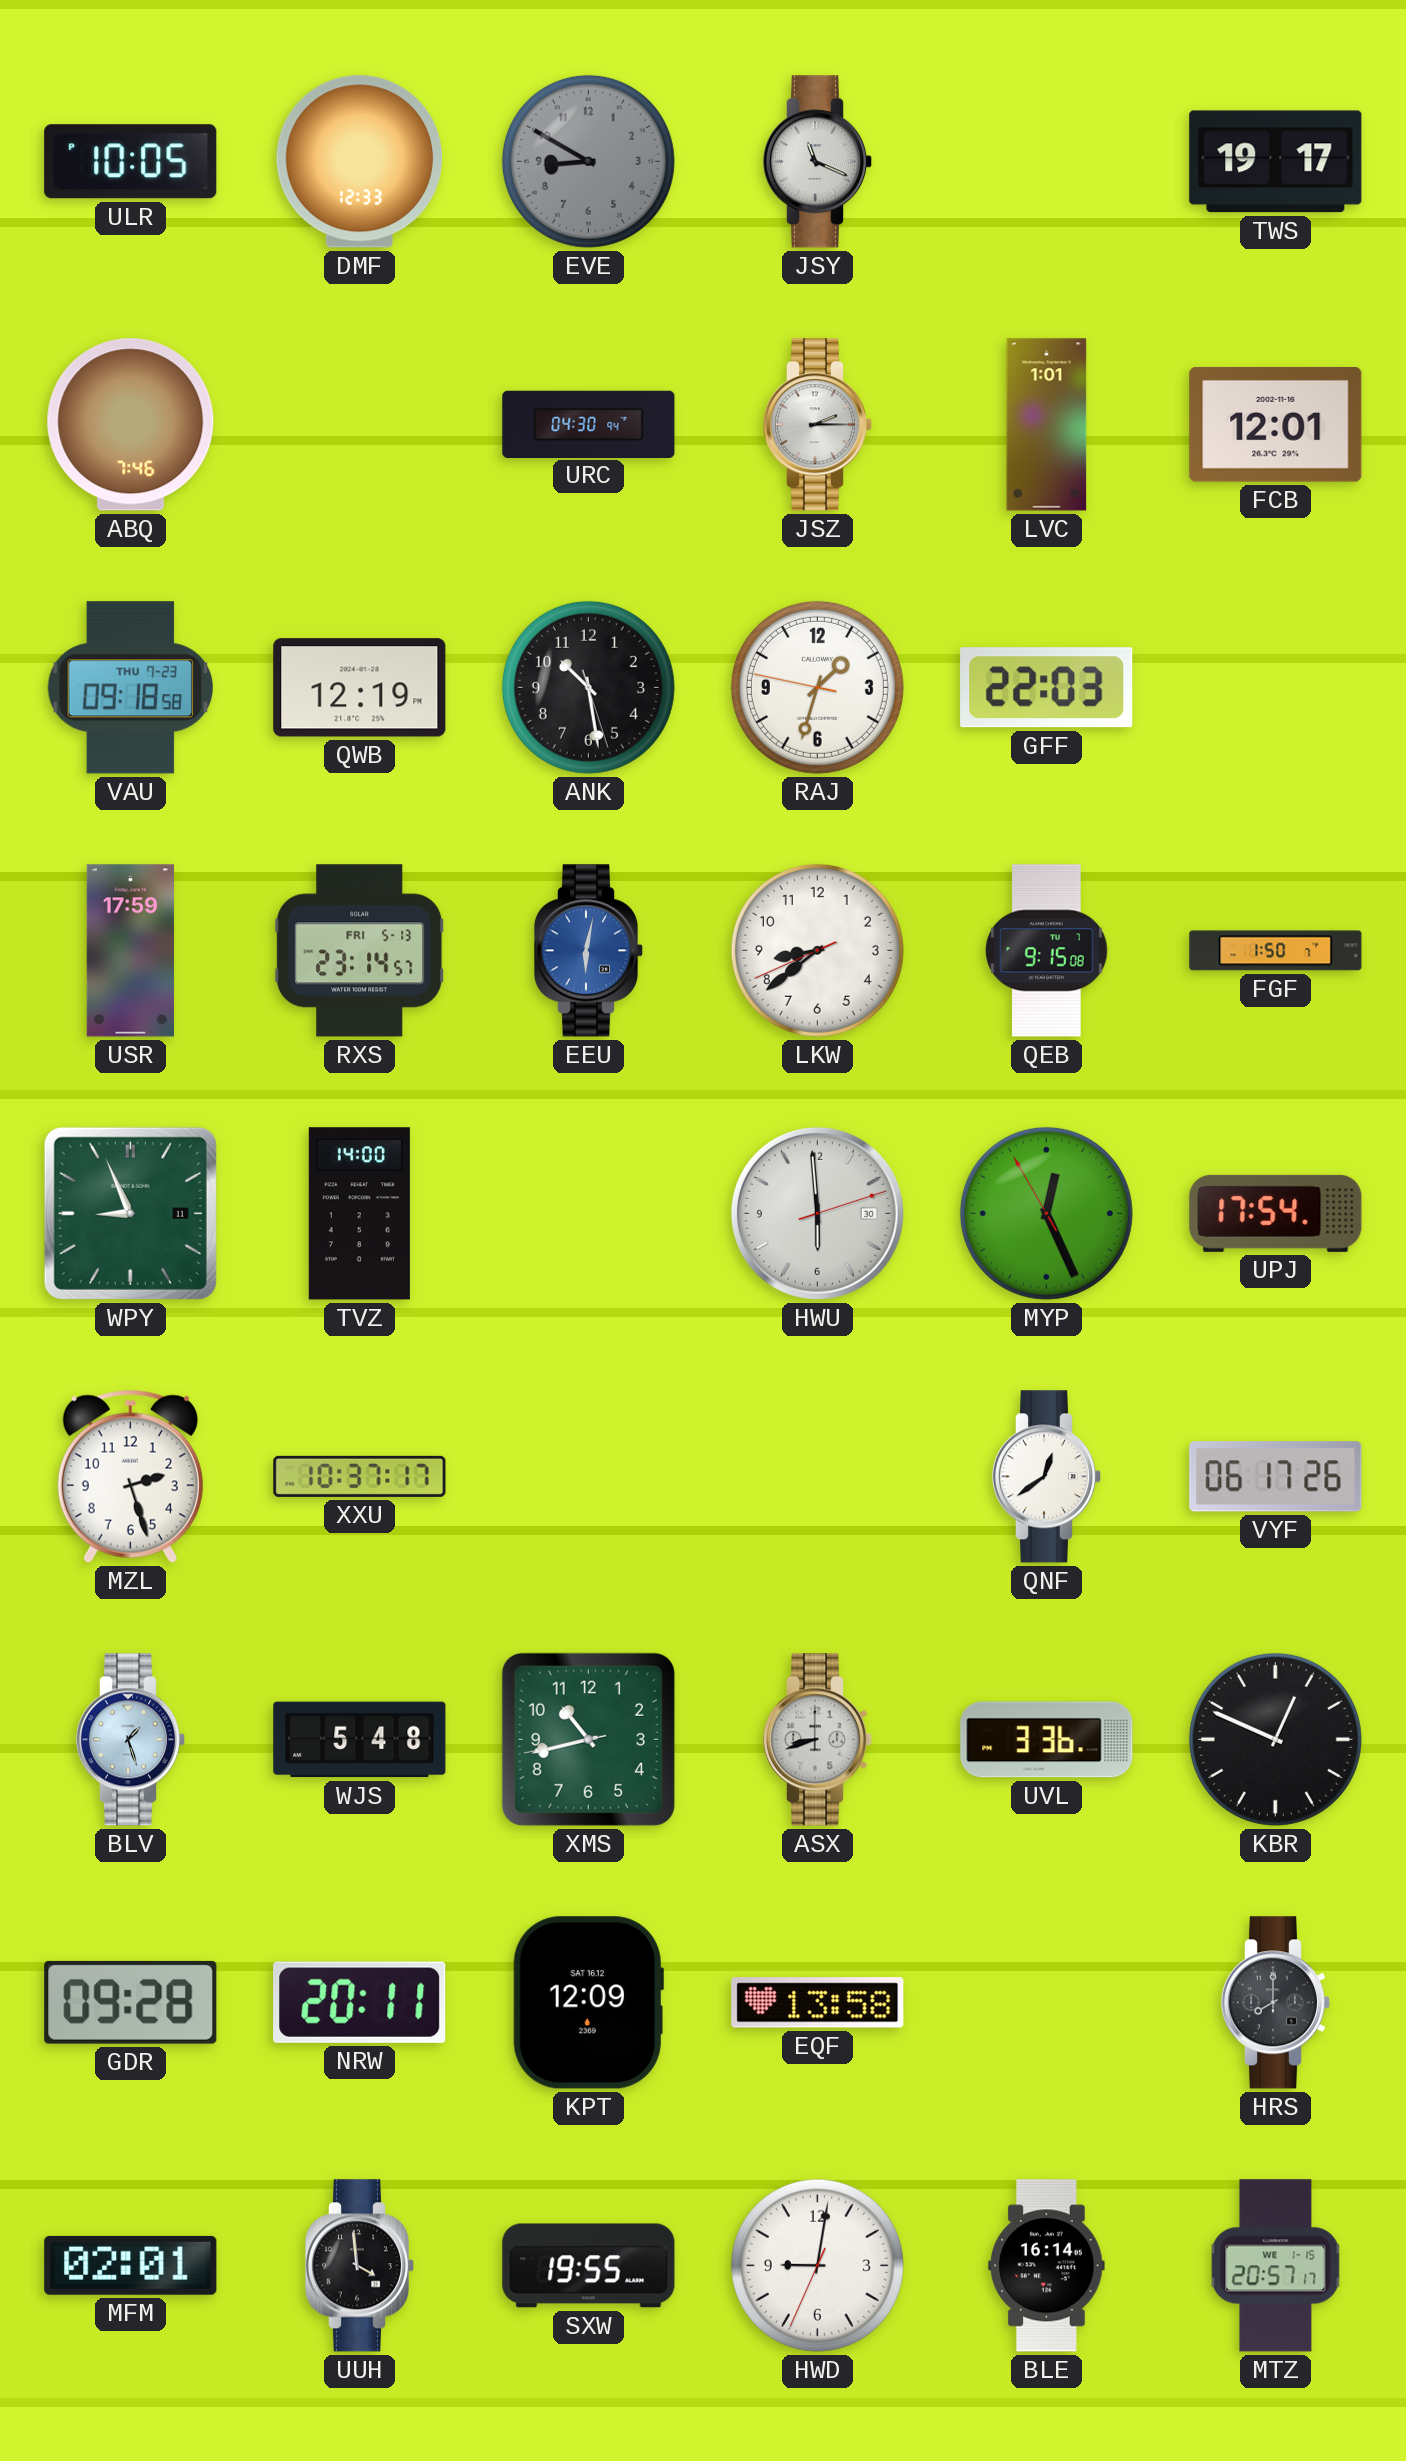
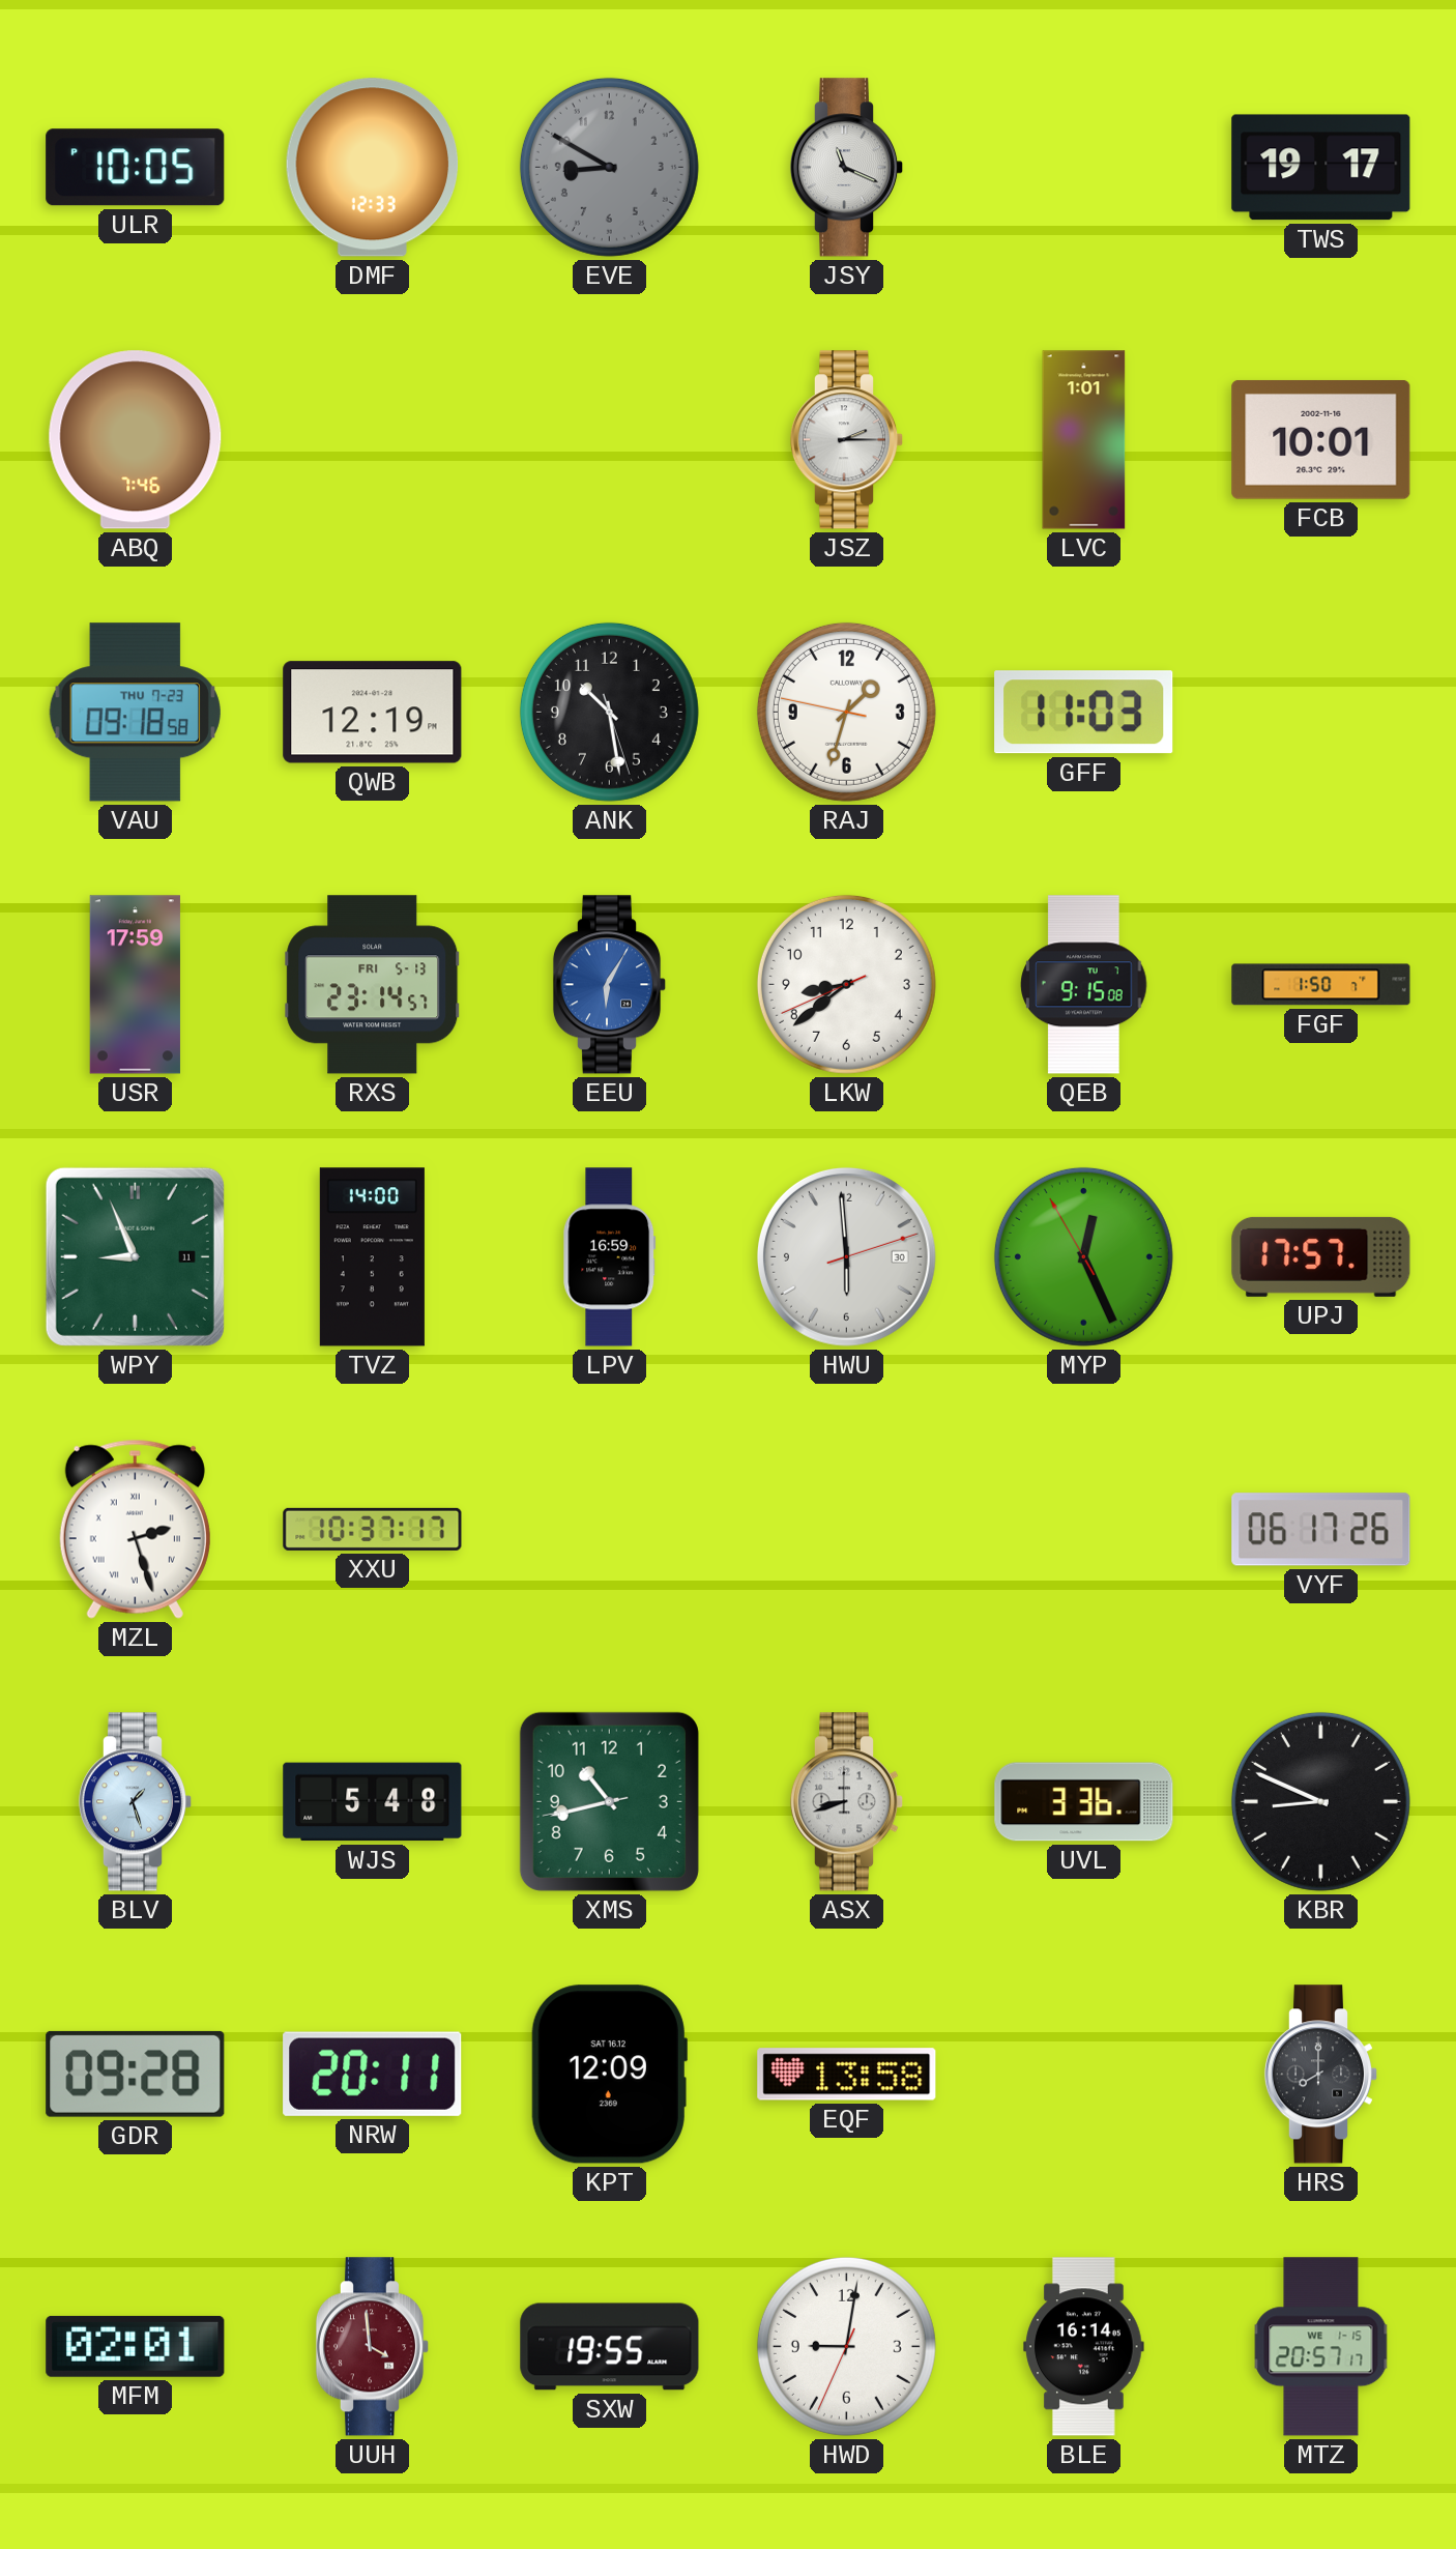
URC: 04:30 -> none (589, 424)
FCB: 12:01 -> 10:01 (1321, 439)
GFF: 22:03 -> 11:03 (1084, 713)
EEU: 6:02 -> 6:05 (610, 985)
LPV: none -> 16:59 (610, 1257)
UPJ: 17:54 -> 17:57 (1321, 1256)
MZL numerals: Arabic -> Roman (135, 1529)
QNF: 12:39 -> none (1047, 1477)
KBR: 12:49 -> 8:49 (1320, 1801)
UUH dial: black -> burgundy (373, 2347)
